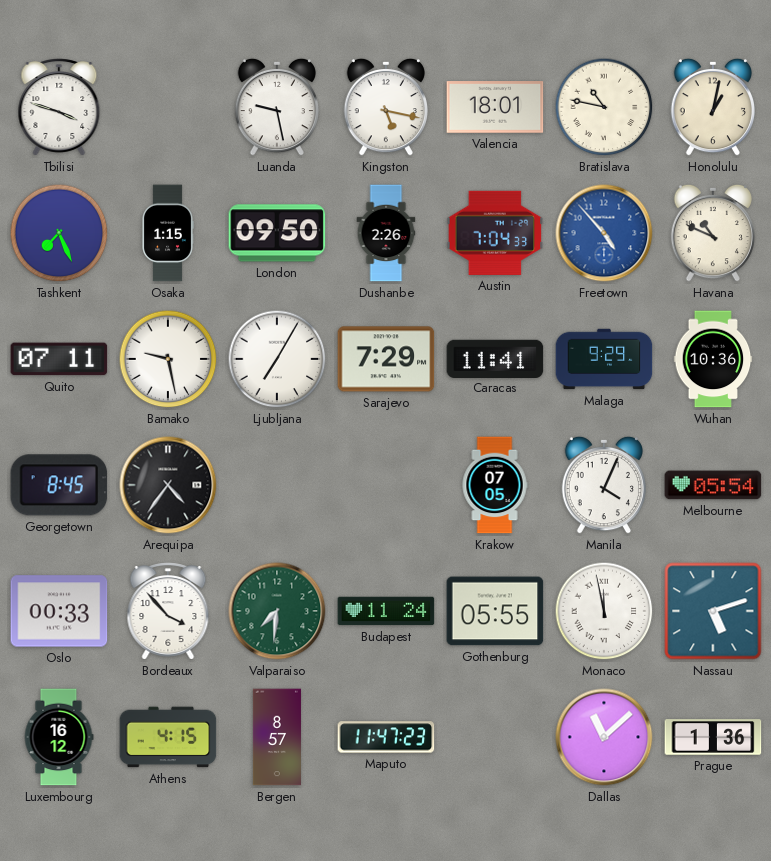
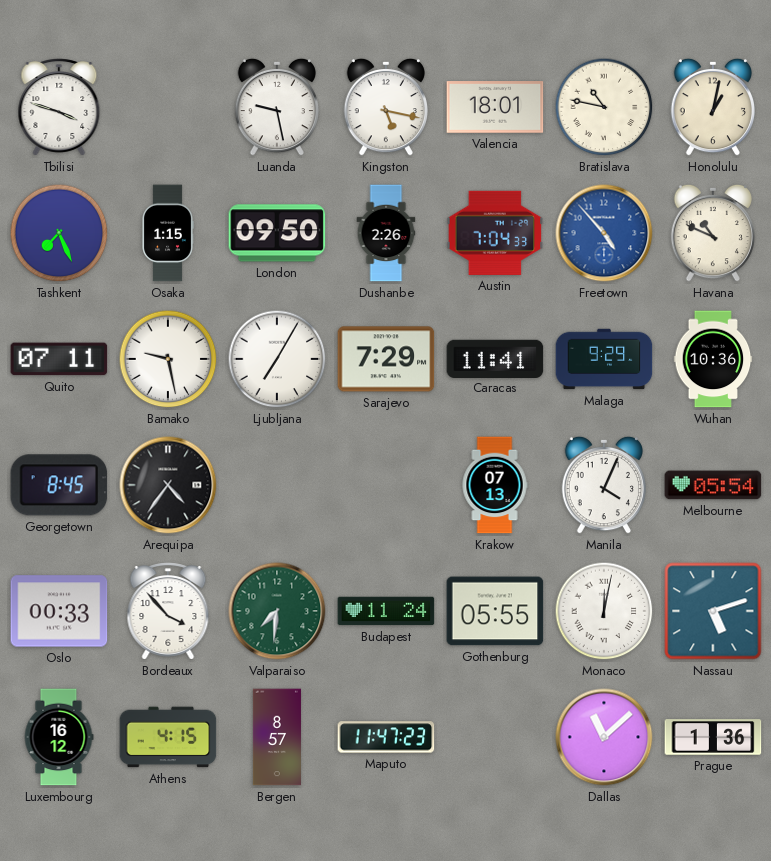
Krakow: 07:05 -> 07:13 (495, 485)
Monaco: 11:58 -> 12:02 (604, 611)
